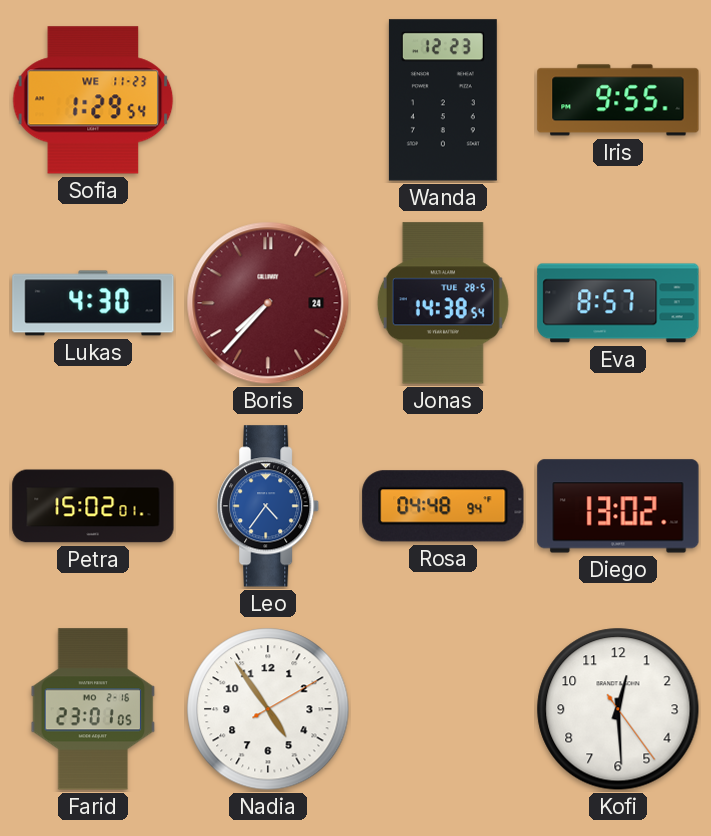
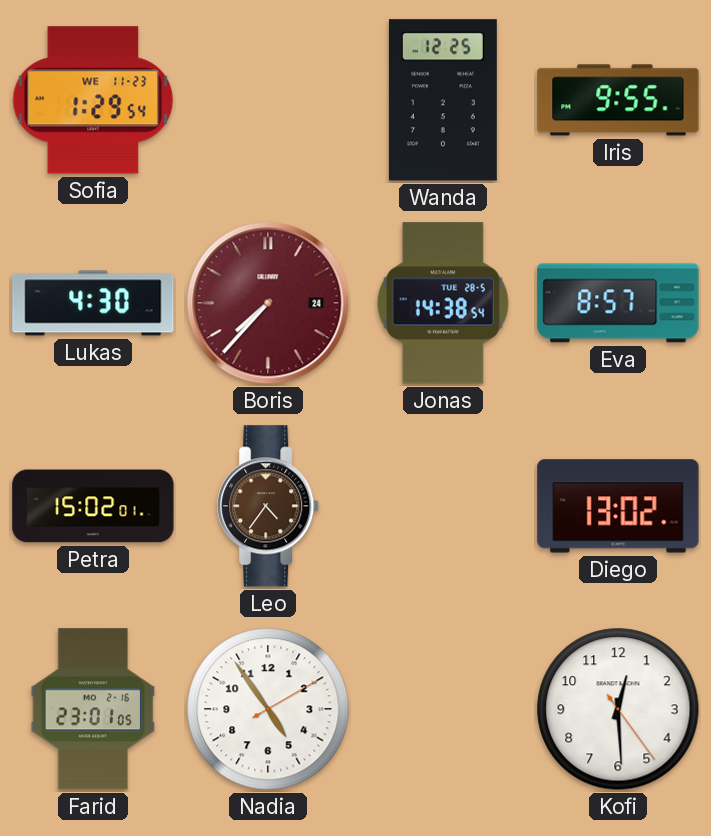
Wanda: 12:23 -> 12:25 (443, 100)
Leo dial: blue -> brown (269, 506)
Rosa: 04:48 -> none (443, 506)
